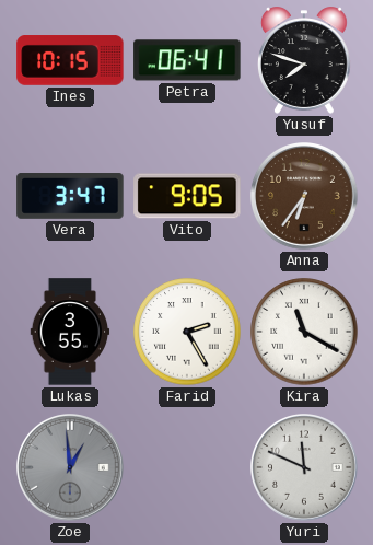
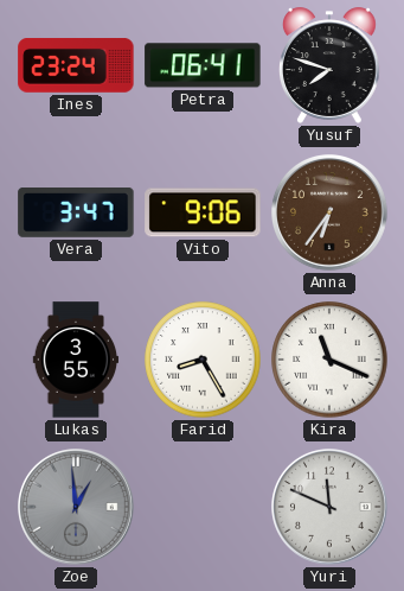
Ines: 10:15 -> 23:24 (76, 66)
Vito: 9:05 -> 9:06 (203, 212)
Farid: 2:25 -> 8:25 (203, 360)
Kira: 11:20 -> 11:19 (329, 360)
